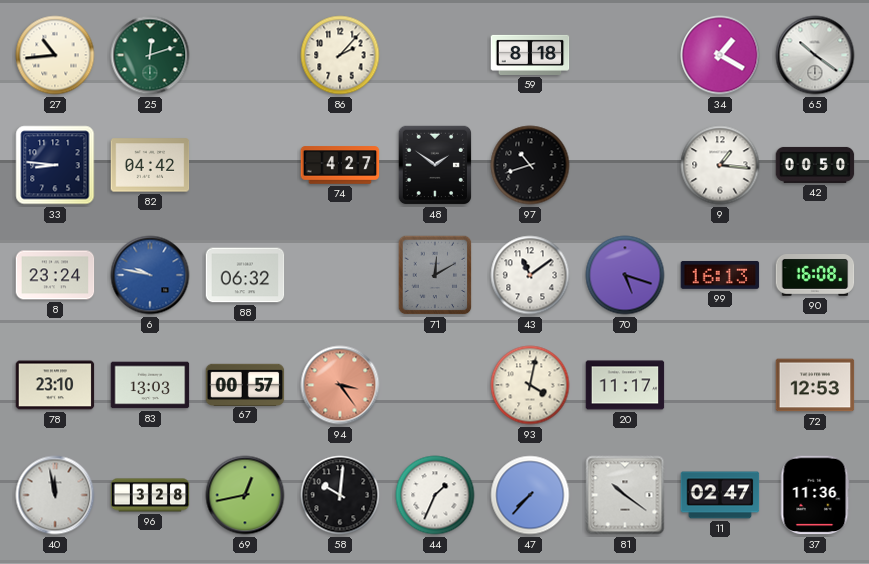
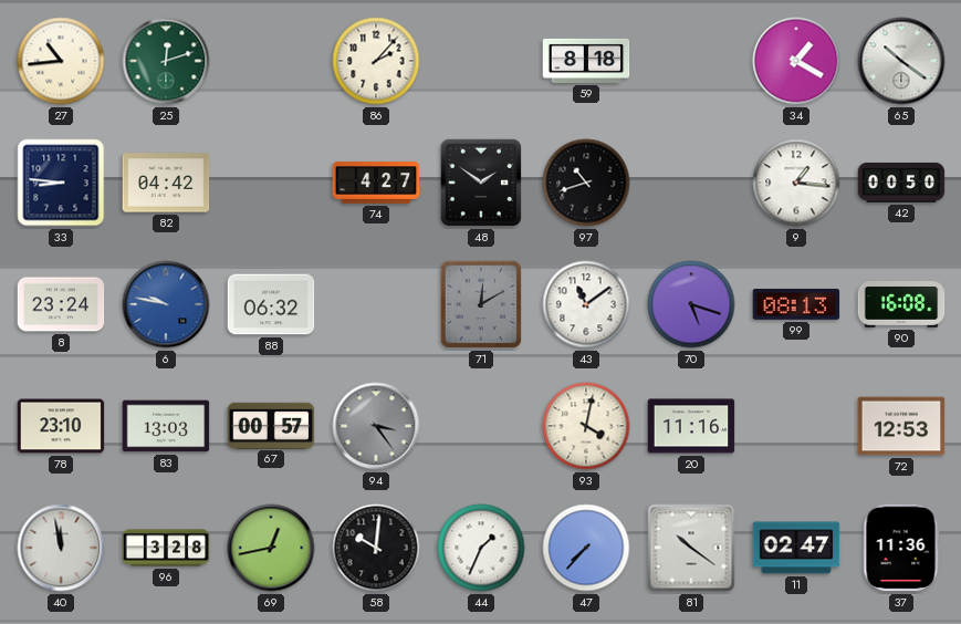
99: 16:13 -> 08:13 (796, 304)
94 dial: salmon -> grey (376, 426)
20: 11:17 -> 11:16 (691, 426)
